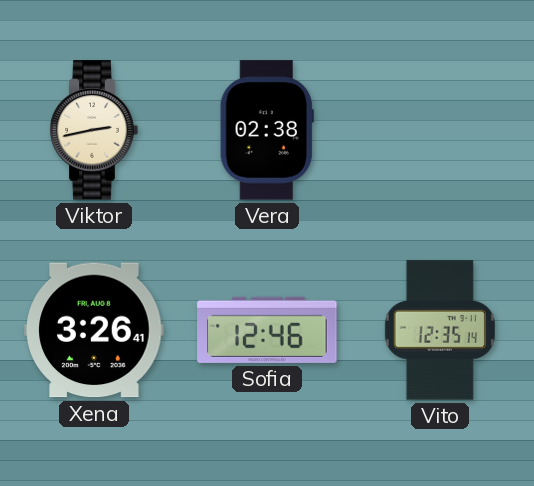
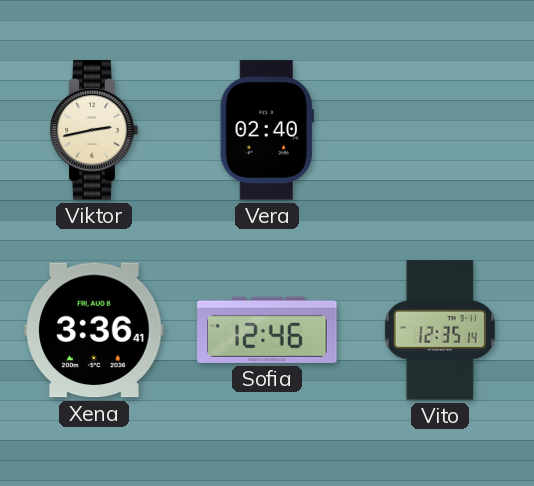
Vera: 02:38 -> 02:40 (267, 130)
Xena: 3:26 -> 3:36 (94, 330)
